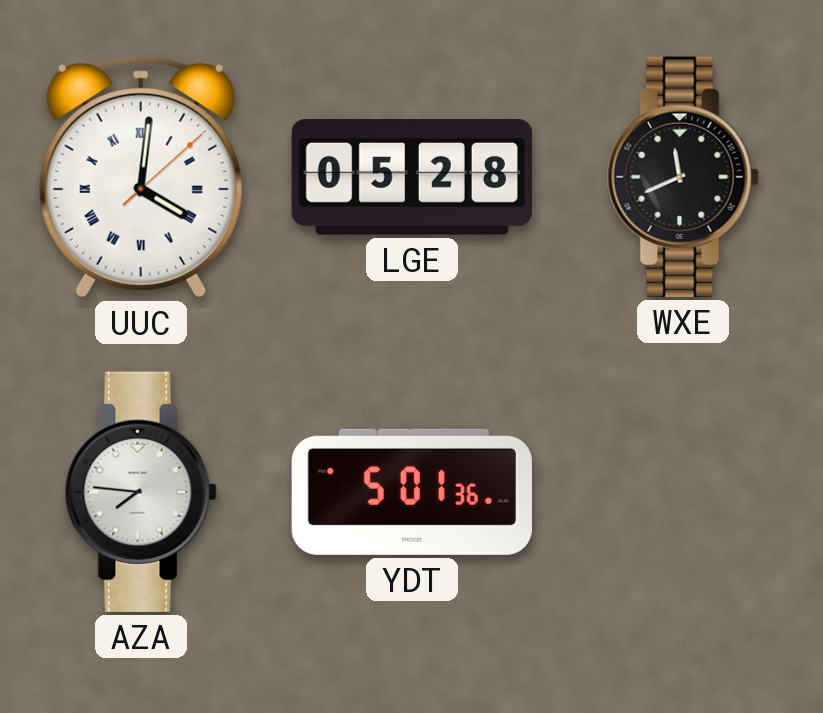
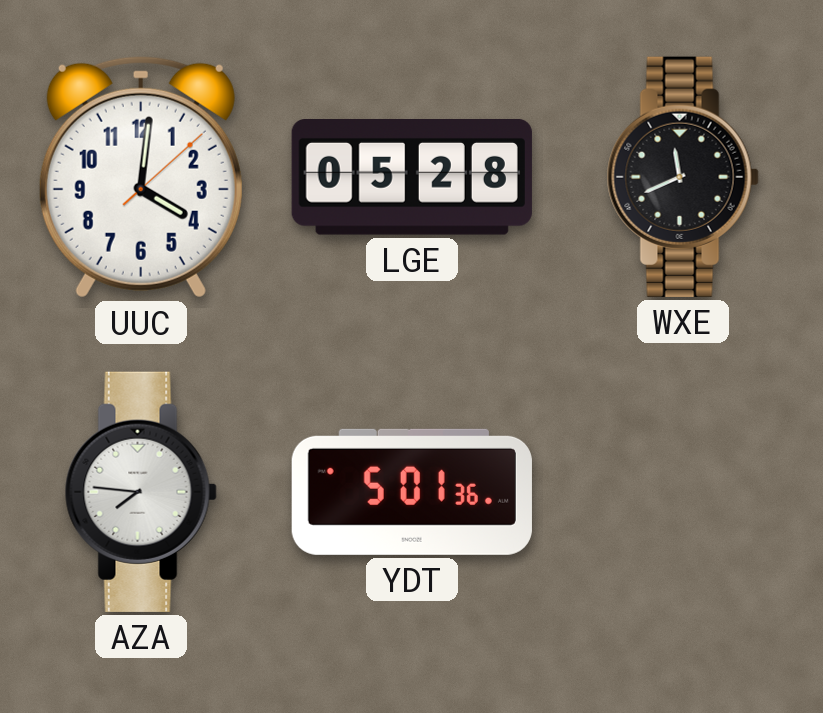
UUC numerals: Roman -> Arabic (141, 177)
